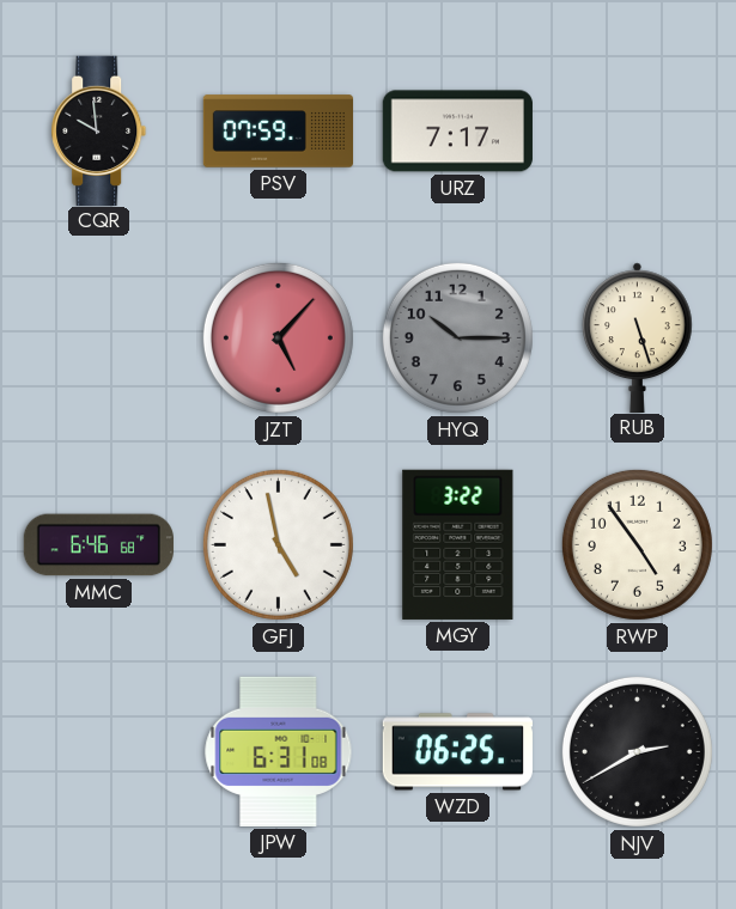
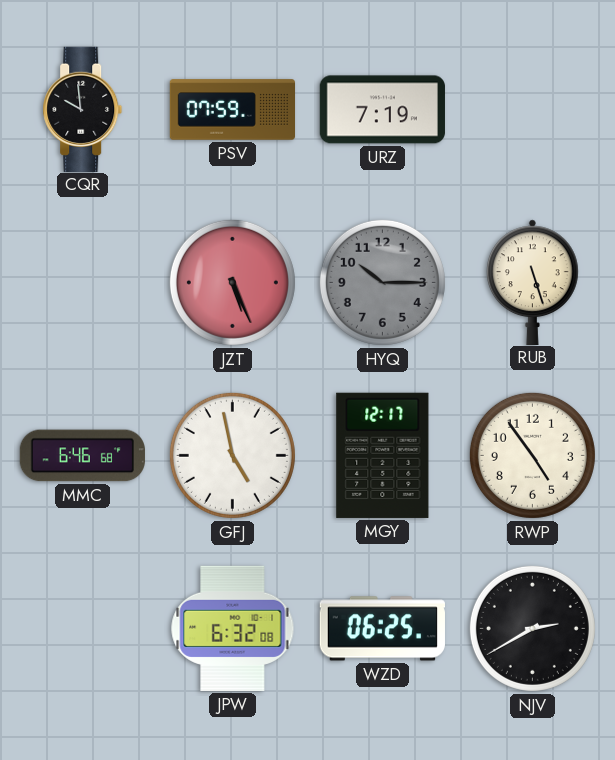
URZ: 7:17 -> 7:19 (382, 110)
JZT: 5:07 -> 5:26 (232, 282)
MGY: 3:22 -> 12:17 (383, 455)
JPW: 6:31 -> 6:32 (233, 628)
